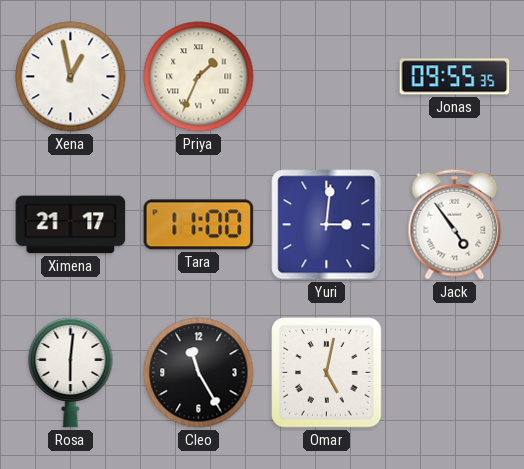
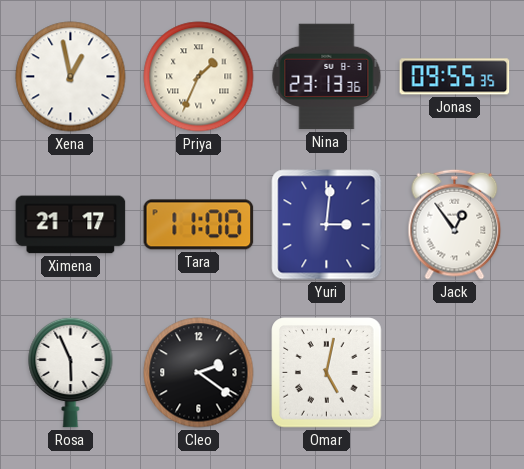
Nina: none -> 23:13 (327, 77)
Jack: 4:54 -> 12:54 (455, 224)
Rosa: 6:01 -> 5:56 (71, 372)
Cleo: 11:25 -> 2:21 (199, 373)
